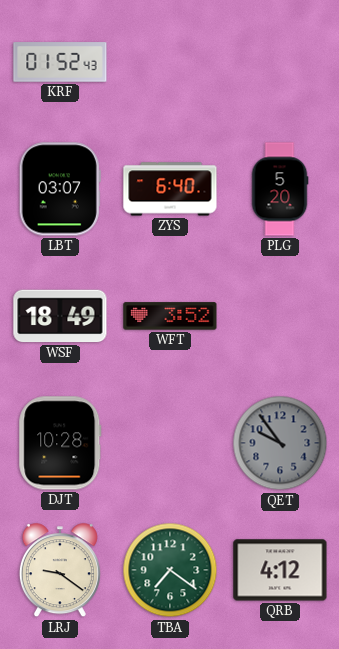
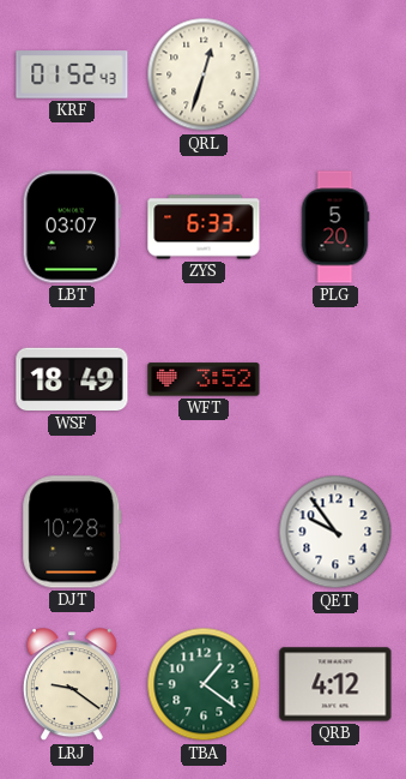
QRL: none -> 12:33 (204, 74)
ZYS: 6:40 -> 6:33 (204, 227)
QET dial: grey -> white (335, 532)
TBA: 7:21 -> 1:21 (204, 684)
